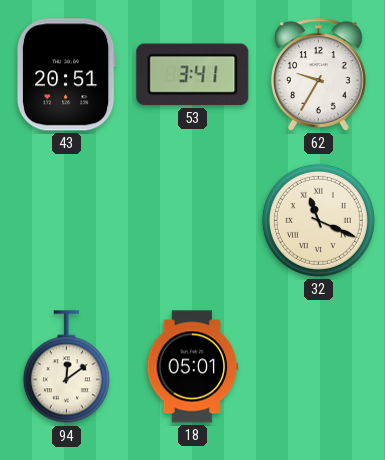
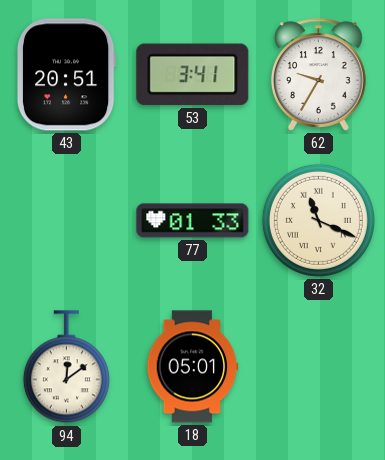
77: none -> 01:33 (193, 221)
